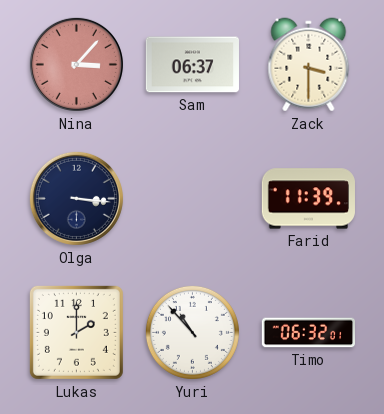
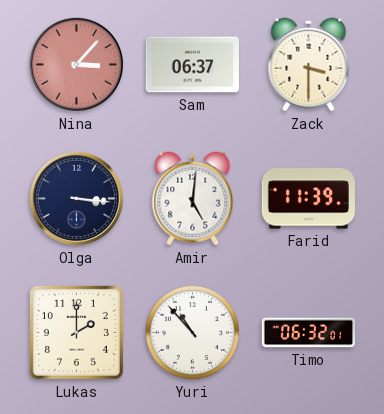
Amir: none -> 5:01 (193, 199)
